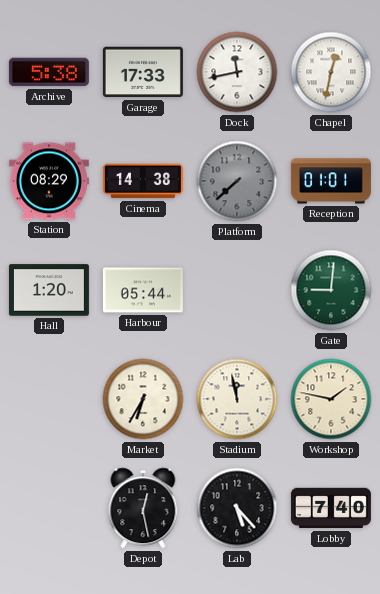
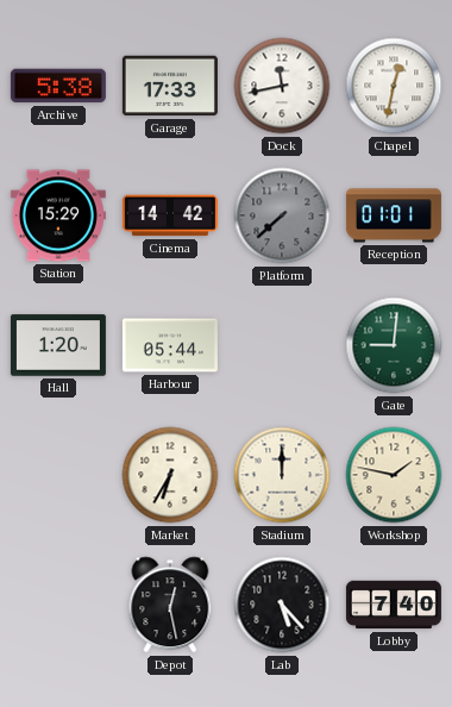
Station: 08:29 -> 15:29 (58, 215)
Cinema: 14:38 -> 14:42 (170, 215)
Stadium: 11:58 -> 12:00 (282, 475)
